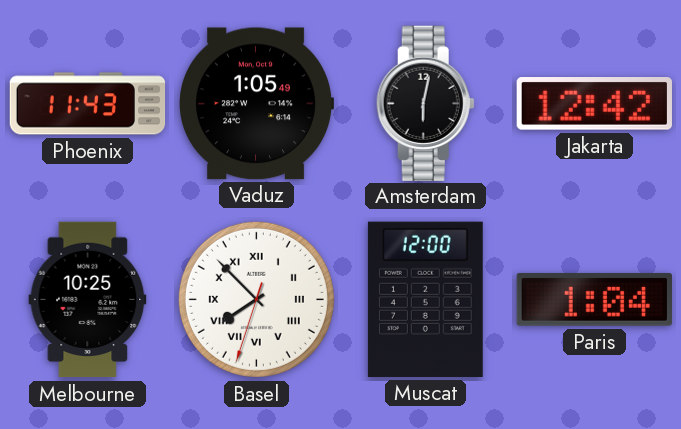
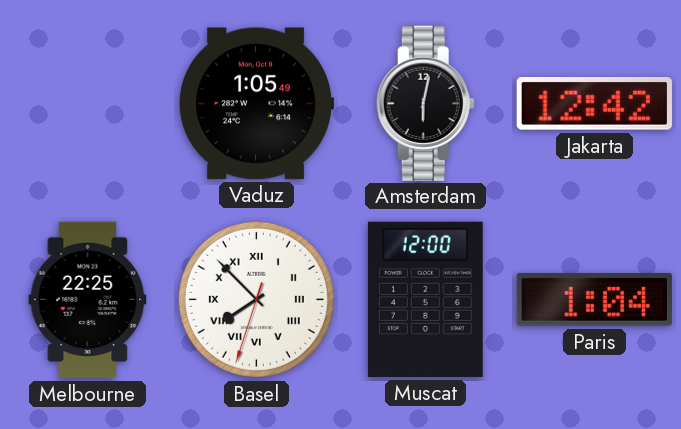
Phoenix: 11:43 -> none (88, 104)
Melbourne: 10:25 -> 22:25 (88, 300)
